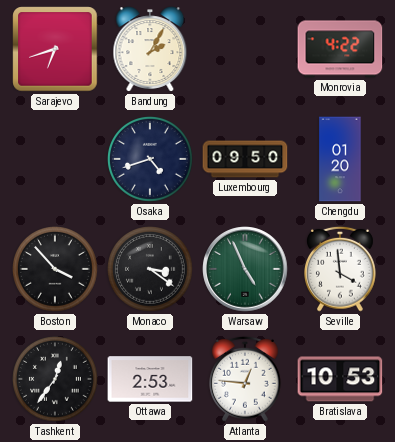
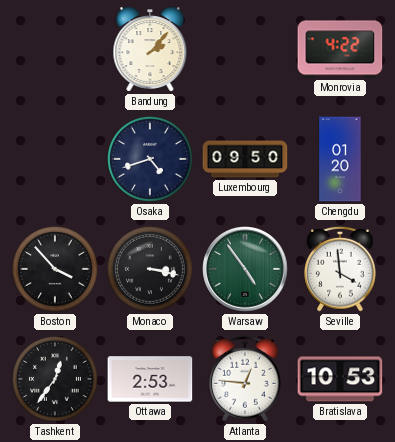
Sarajevo: 6:42 -> none (55, 49)
Bandung: 2:05 -> 2:07 (150, 49)
Monaco: 3:21 -> 3:17 (151, 270)
Warsaw: 4:56 -> 4:54 (245, 269)
